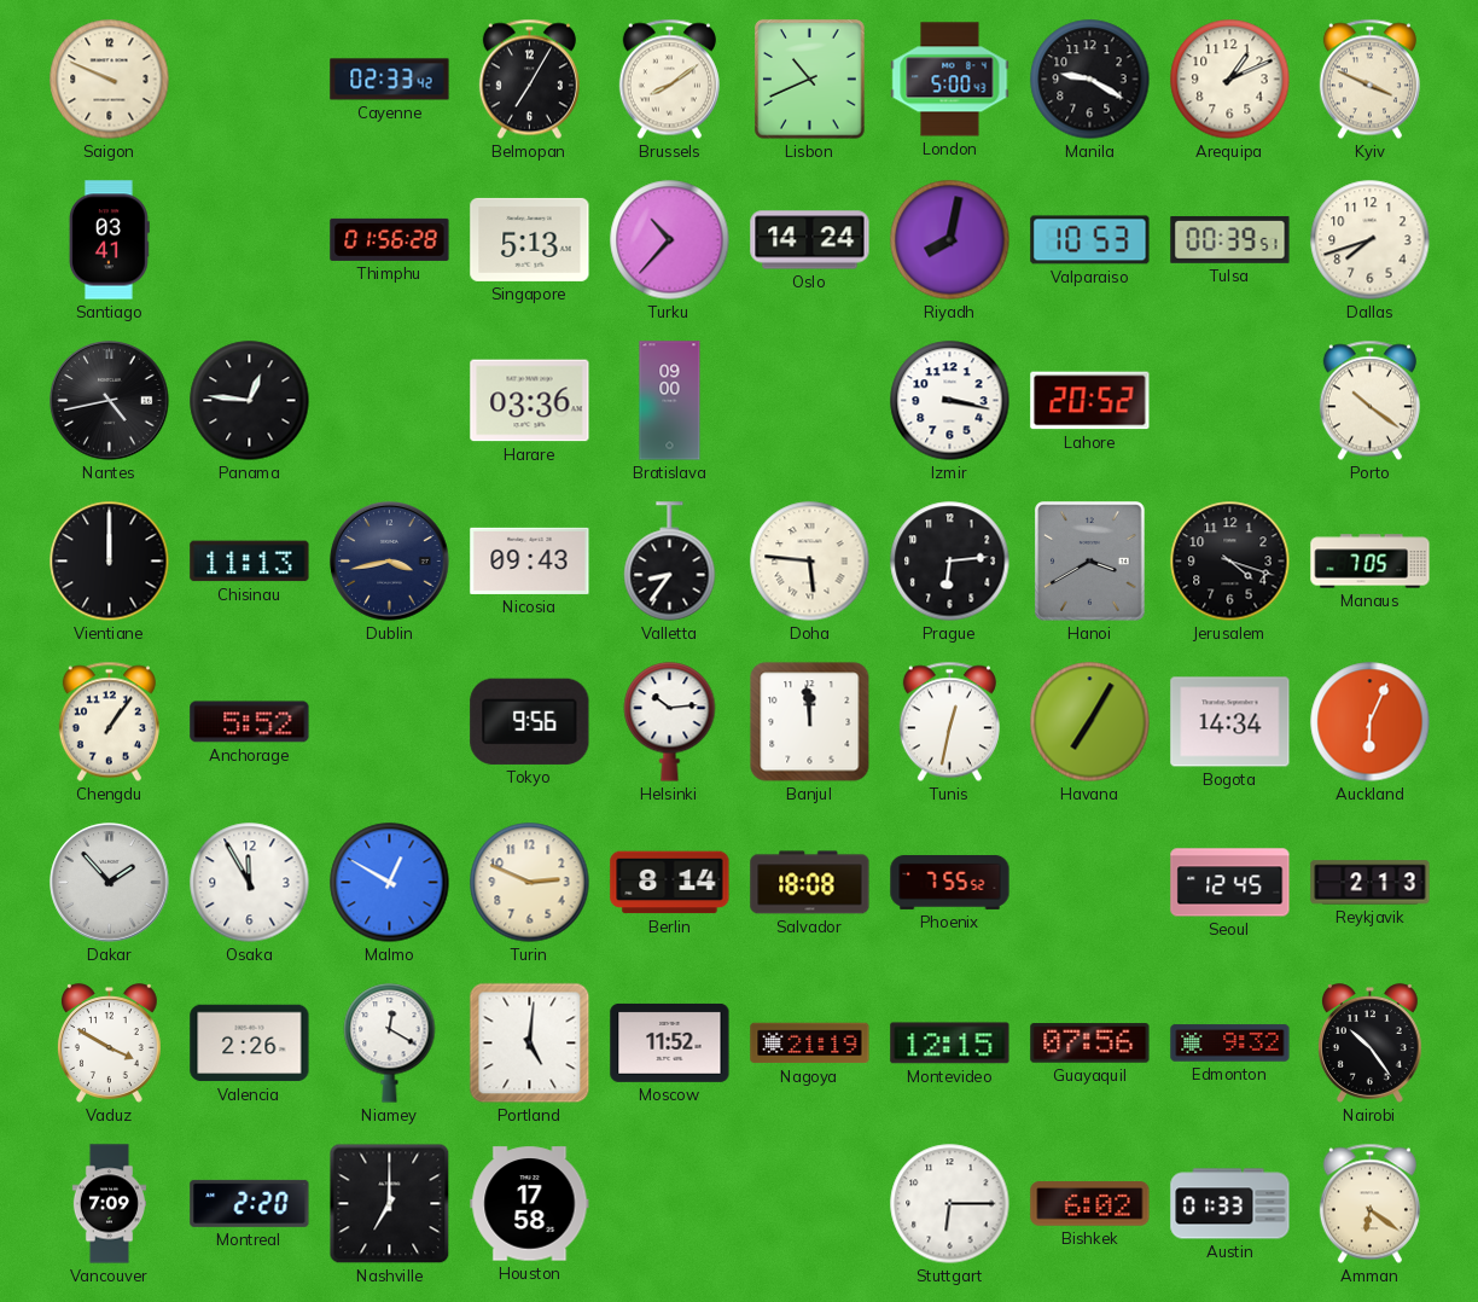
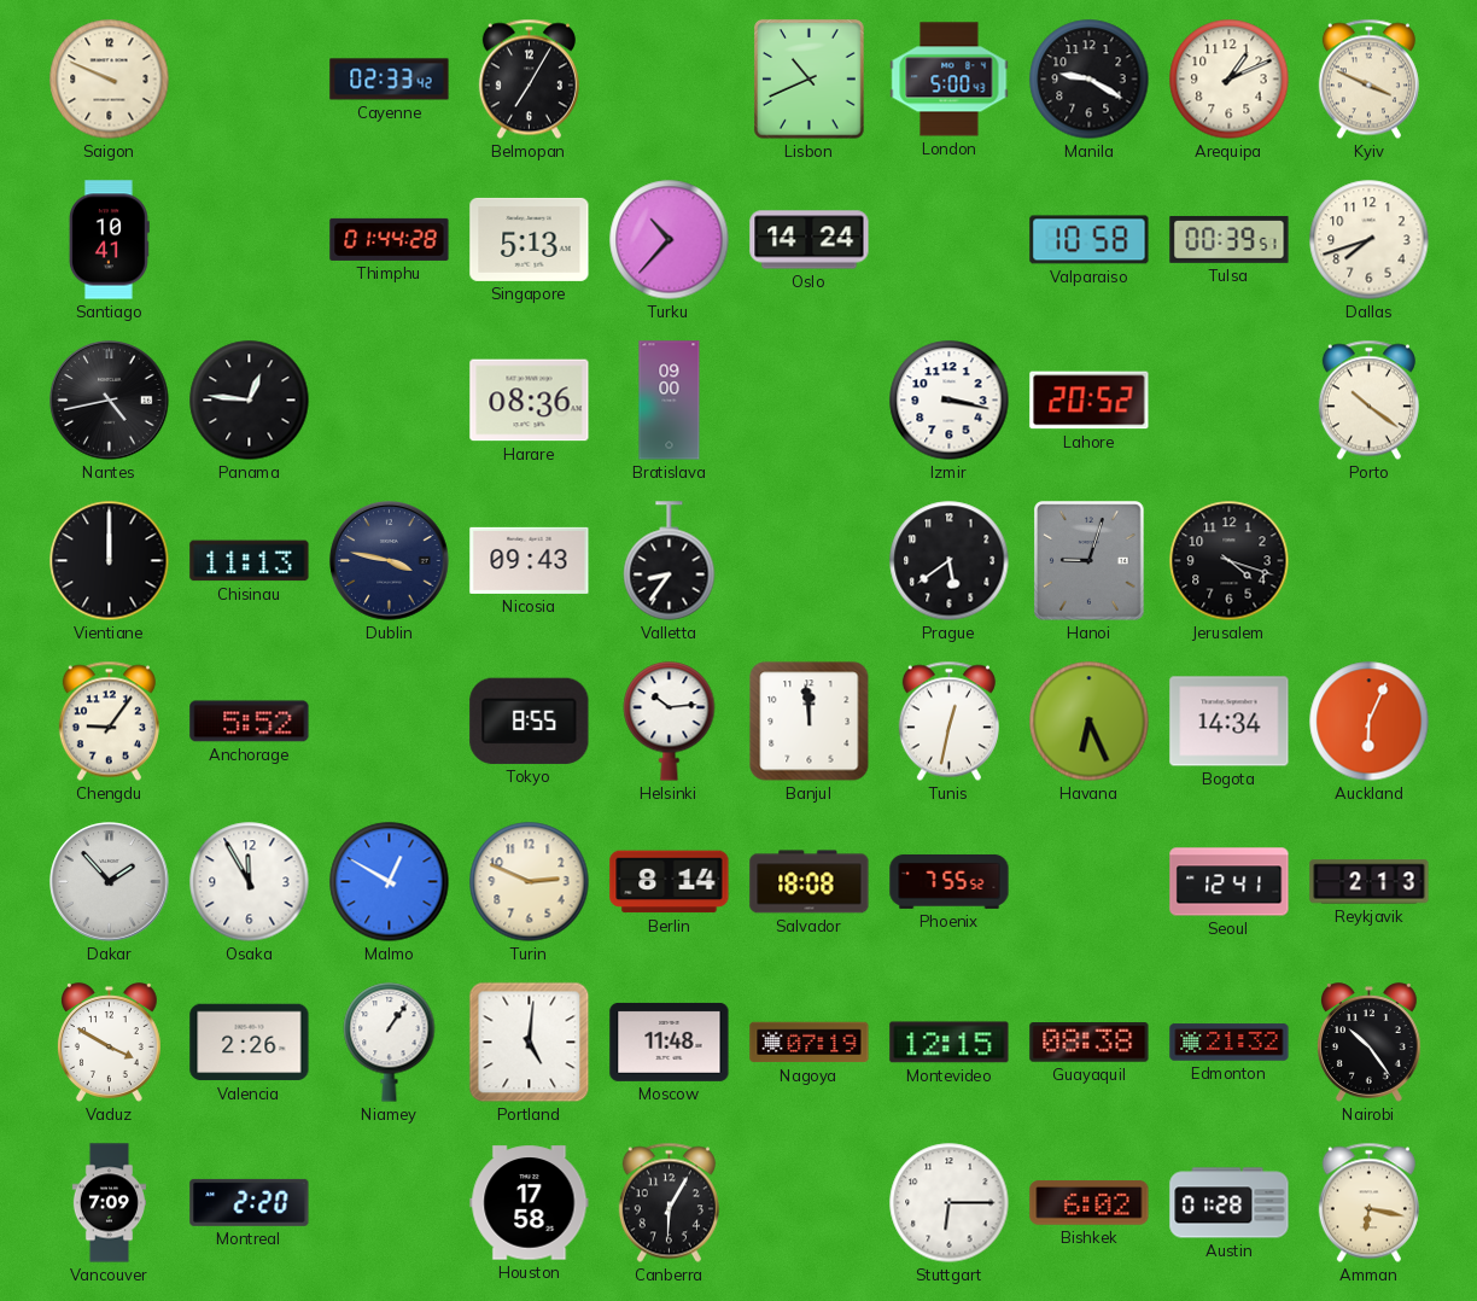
Brussels: 8:09 -> none (669, 80)
Santiago: 03:41 -> 10:41 (109, 240)
Thimphu: 01:56 -> 01:44 (390, 239)
Riyadh: 8:02 -> none (950, 240)
Valparaiso: 10:53 -> 10:58 (1090, 240)
Harare: 03:36 -> 08:36 (530, 401)
Dublin: 3:43 -> 3:47 (390, 561)
Doha: 5:46 -> none (810, 562)
Prague: 6:14 -> 5:39 (950, 561)
Hanoi: 3:40 -> 9:03 (1090, 561)
Manaus: 7:05 -> none (1371, 562)
Chengdu: 1:06 -> 9:06 (109, 722)
Tokyo: 9:56 -> 8:55 (530, 720)
Havana: 7:05 -> 6:26 (1090, 722)
Seoul: 12:45 -> 12:41 (1230, 882)
Niamey: 12:20 -> 1:06 (390, 1043)
Moscow: 11:52 -> 11:48 (670, 1042)
Nagoya: 21:19 -> 07:19 (810, 1043)
Guayaquil: 07:56 -> 08:38 (1090, 1043)
Edmonton: 9:32 -> 21:32 (1230, 1043)
Nashville: 7:00 -> none (390, 1204)
Canberra: none -> 6:05 (669, 1203)
Austin: 01:33 -> 01:28 (1230, 1203)
Amman: 6:21 -> 6:17 (1368, 1203)
